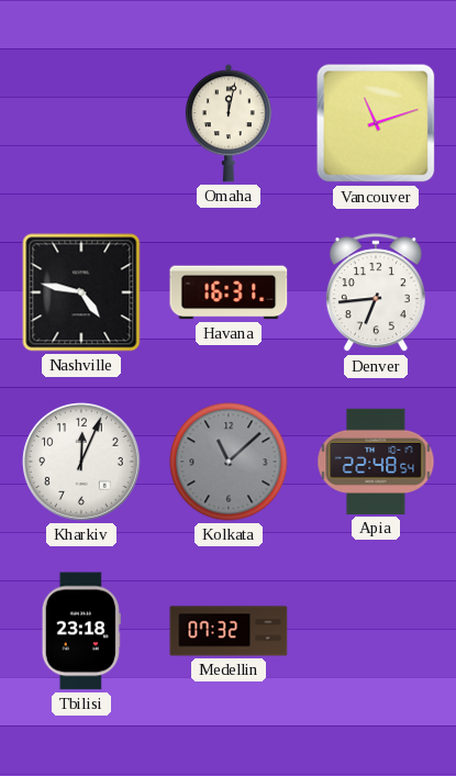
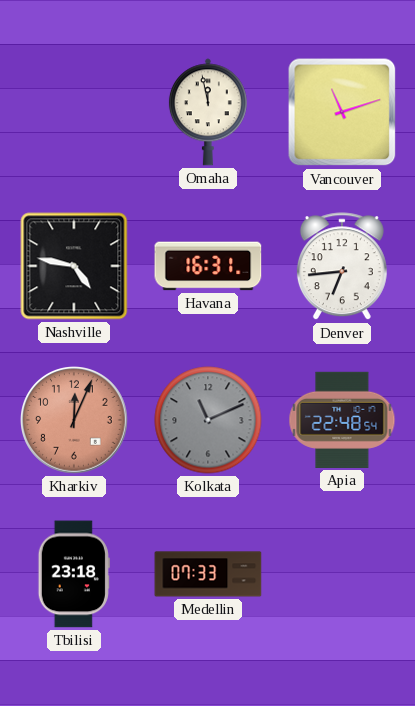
Omaha: 12:02 -> 11:58 (208, 112)
Kharkiv dial: white -> salmon (74, 420)
Kolkata: 11:08 -> 11:11 (208, 420)
Medellin: 07:32 -> 07:33 (208, 574)
